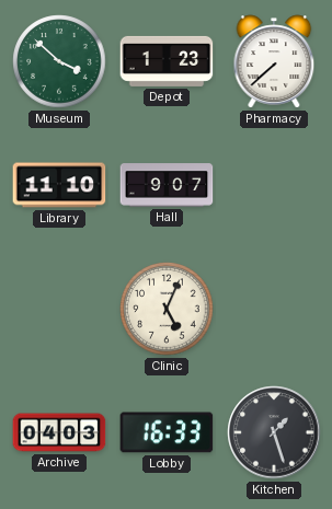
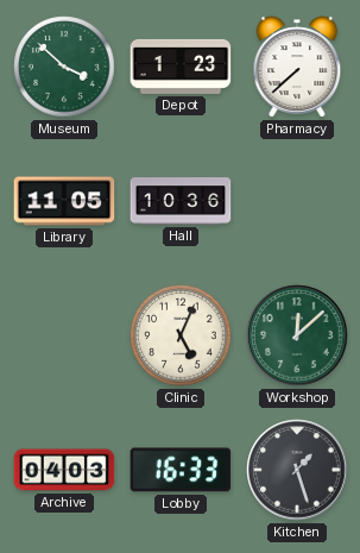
Library: 11:10 -> 11:05 (64, 201)
Hall: 9:07 -> 10:36 (181, 201)
Workshop: none -> 12:08 (297, 335)
